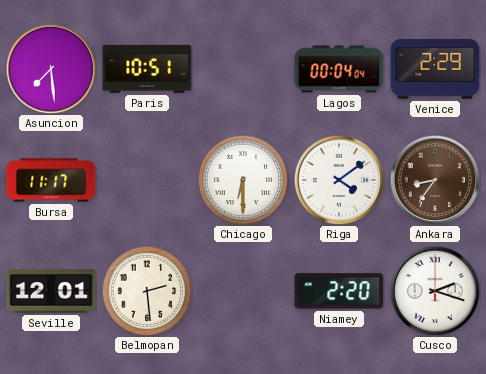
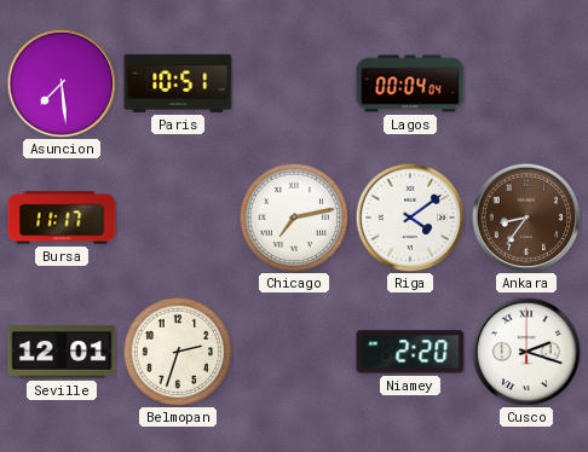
Venice: 2:29 -> none (435, 69)
Chicago: 6:30 -> 7:13 (294, 218)
Belmopan: 2:29 -> 2:33 (178, 352)
